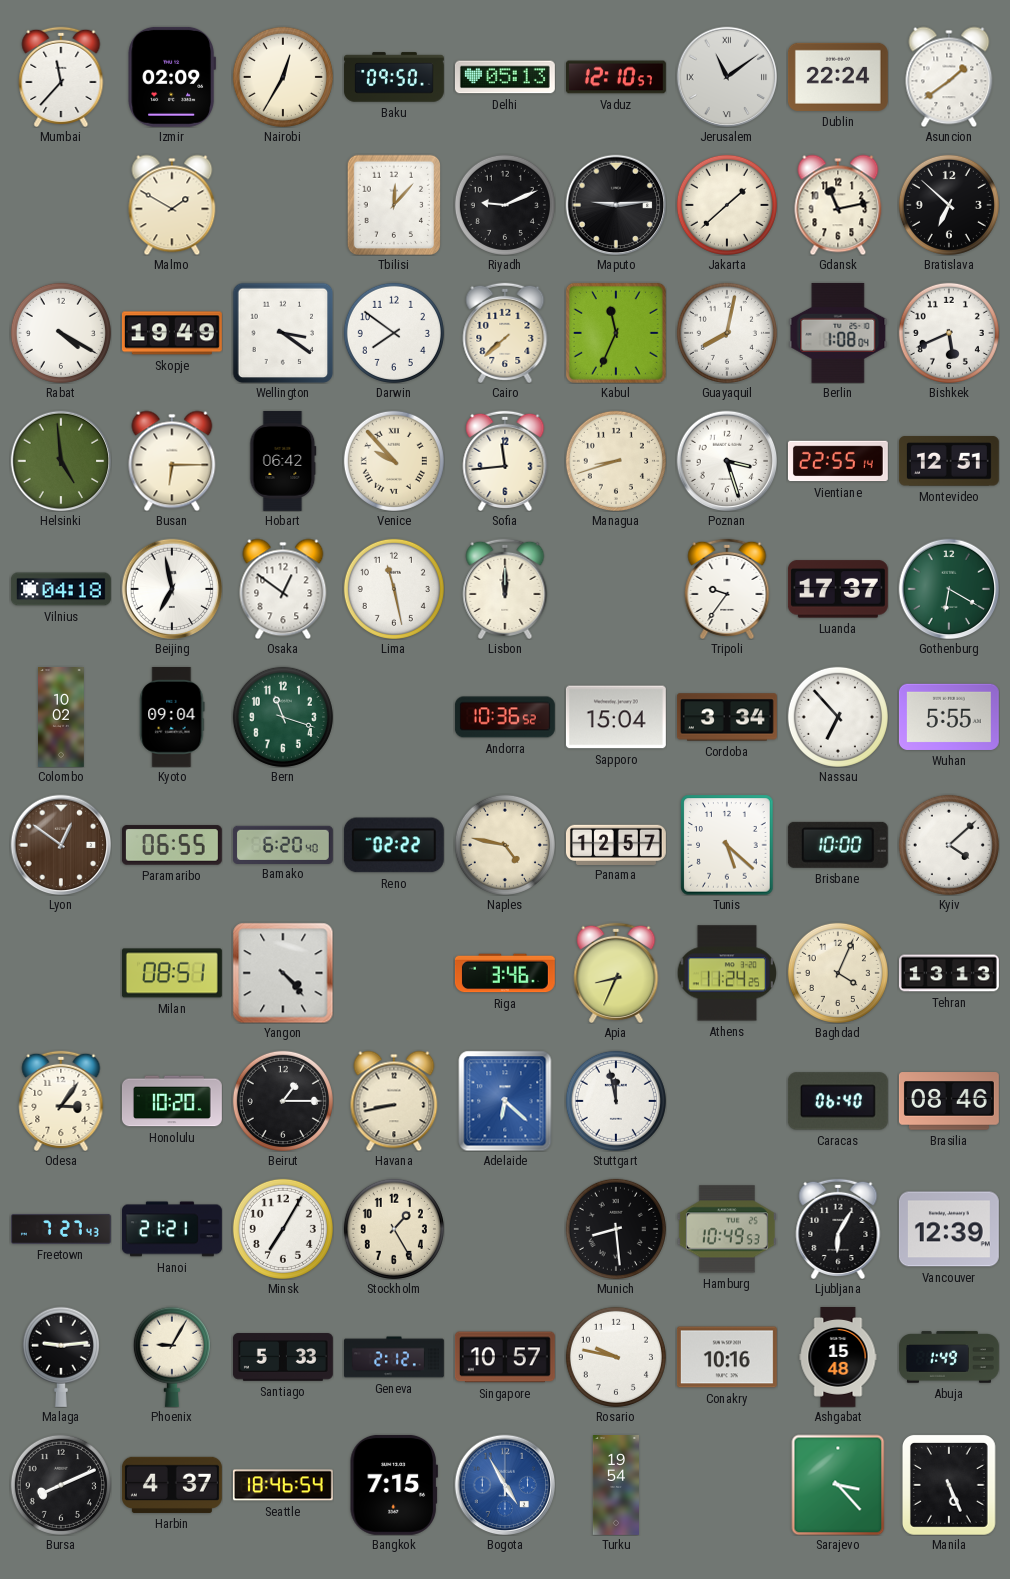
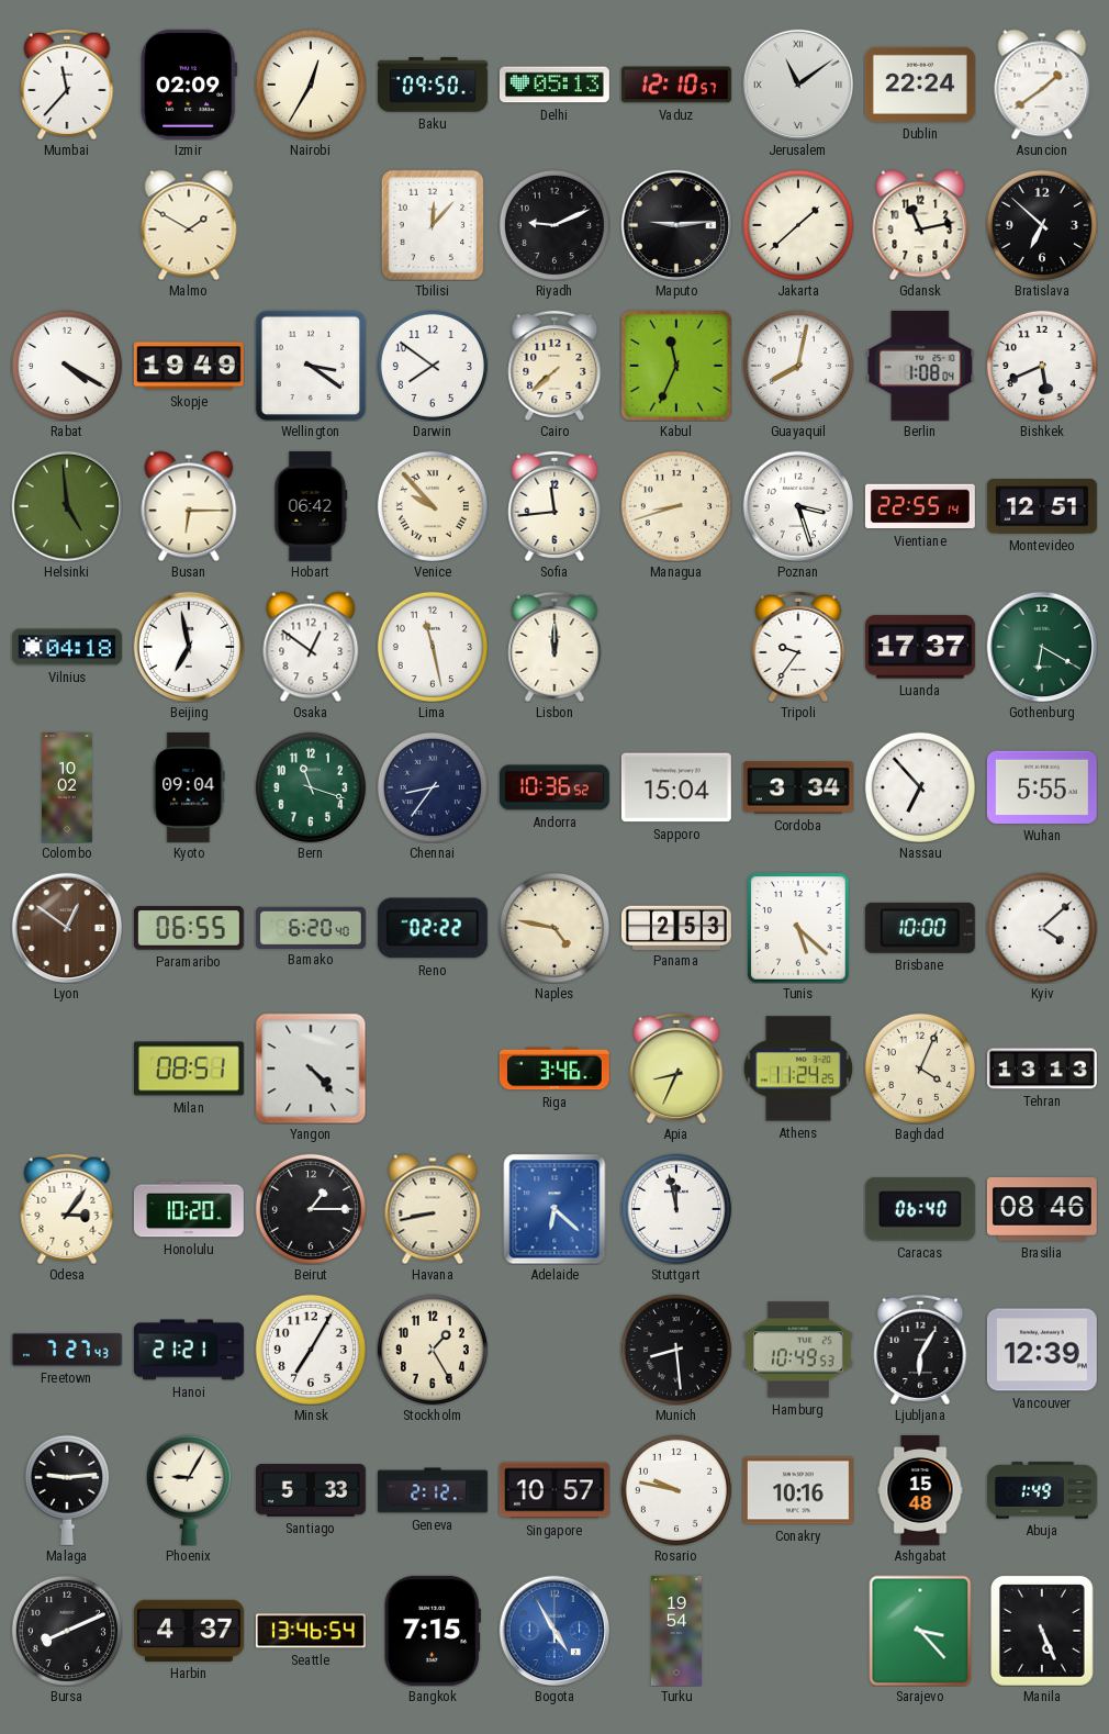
Chennai: none -> 8:36 (433, 787)
Panama: 12:57 -> 2:53 (676, 927)
Seattle: 18:46 -> 13:46 (311, 1631)
